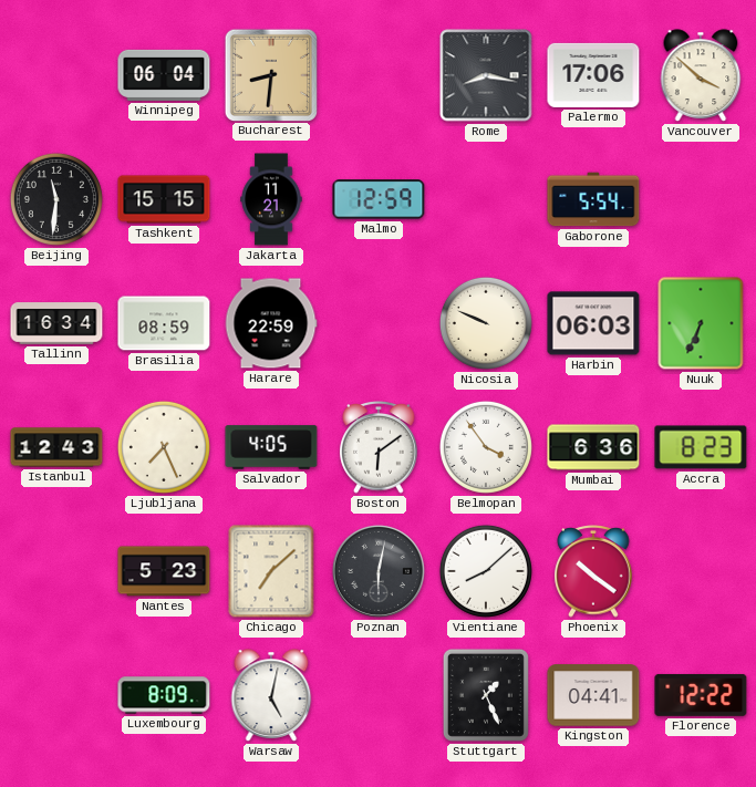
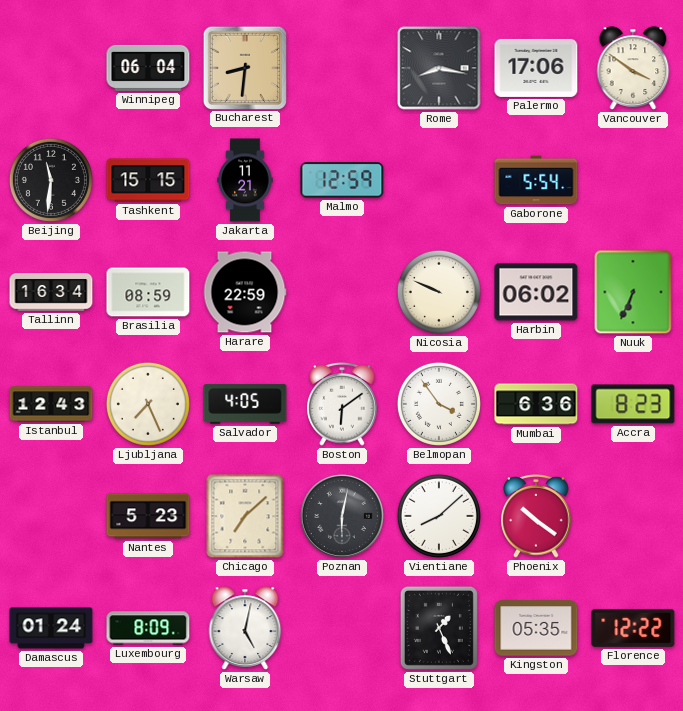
Vancouver: 3:52 -> 3:51 (633, 68)
Harbin: 06:03 -> 06:02 (536, 292)
Damascus: none -> 01:24 (51, 628)
Kingston: 04:41 -> 05:35 (536, 628)
